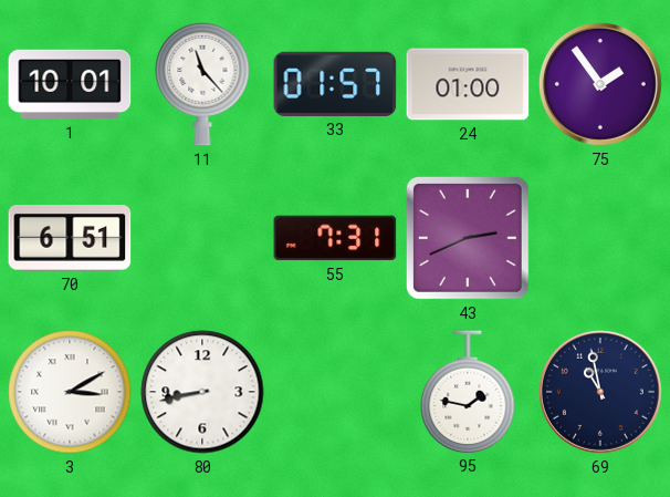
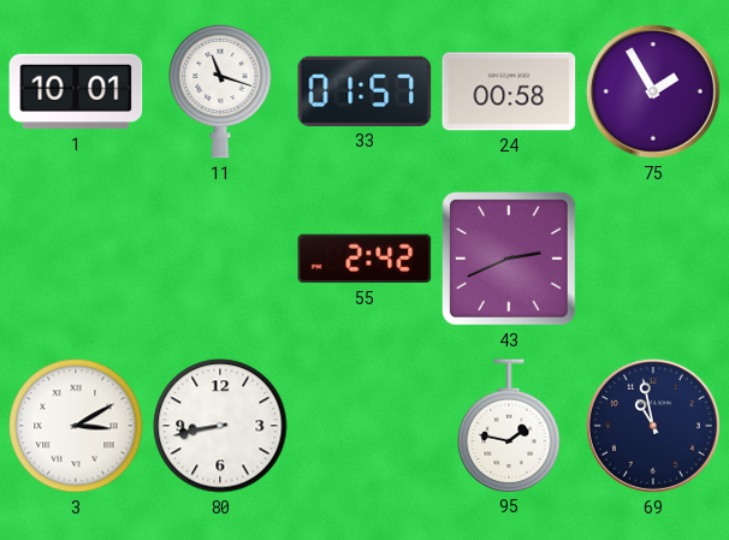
11: 11:23 -> 11:18 (220, 91)
24: 01:00 -> 00:58 (509, 91)
75: 1:54 -> 1:55 (653, 91)
70: 6:51 -> none (70, 239)
55: 7:31 -> 2:42 (364, 259)
